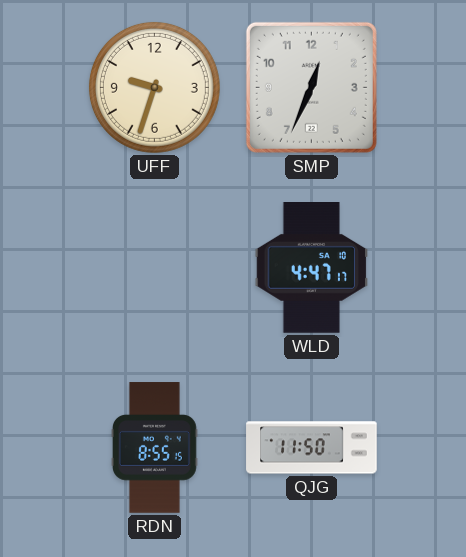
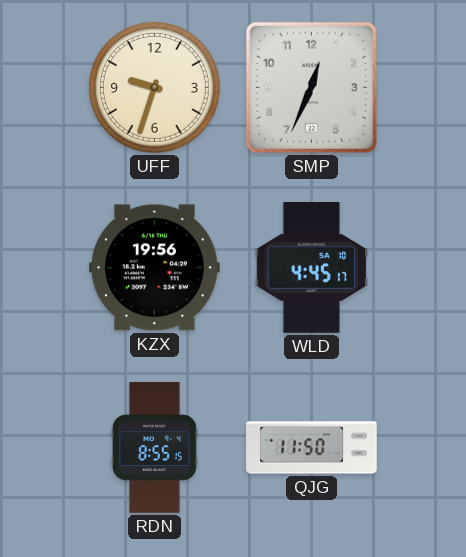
KZX: none -> 19:56 (155, 268)
WLD: 4:47 -> 4:45 (312, 268)
